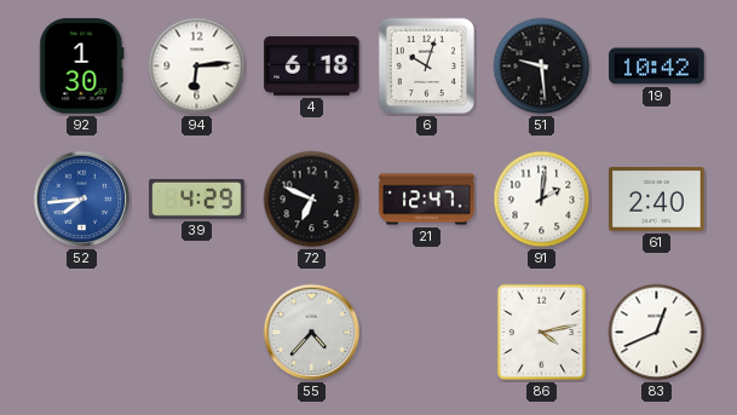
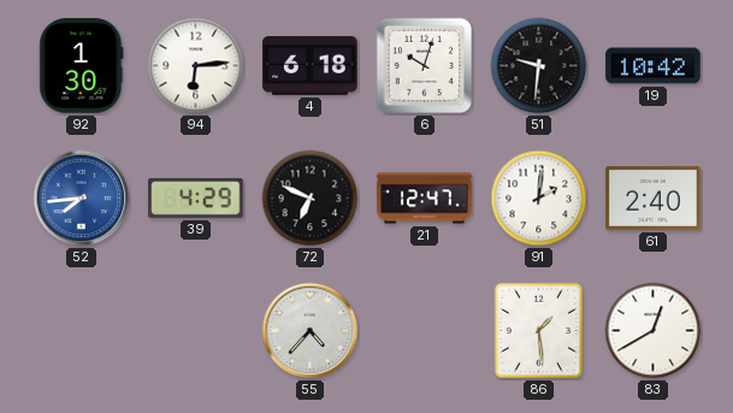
51: 9:29 -> 9:31 (539, 66)
86: 4:13 -> 1:29 (539, 331)
83: 12:41 -> 12:40 (654, 331)
